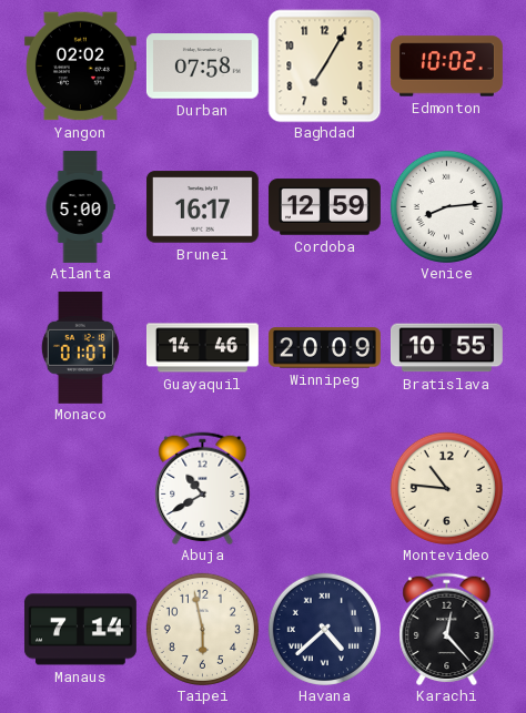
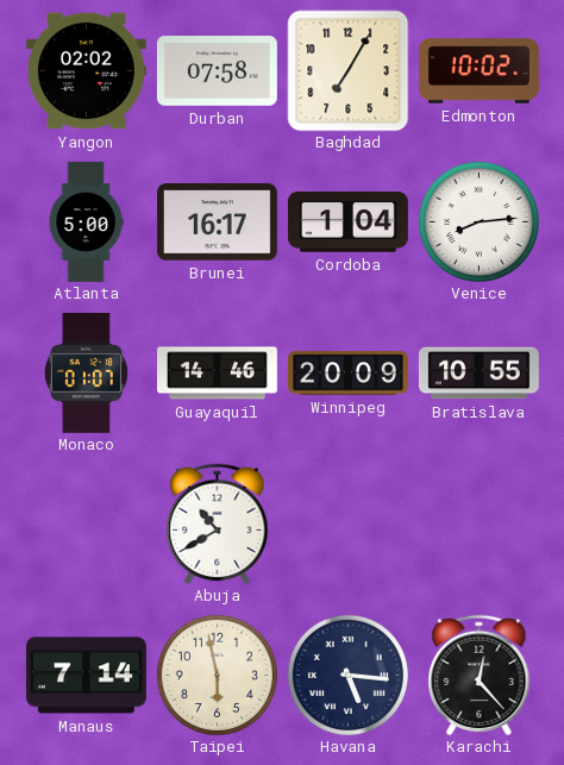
Cordoba: 12:59 -> 1:04 (347, 222)
Montevideo: 10:46 -> none (446, 488)
Havana: 4:38 -> 5:16 (347, 675)
